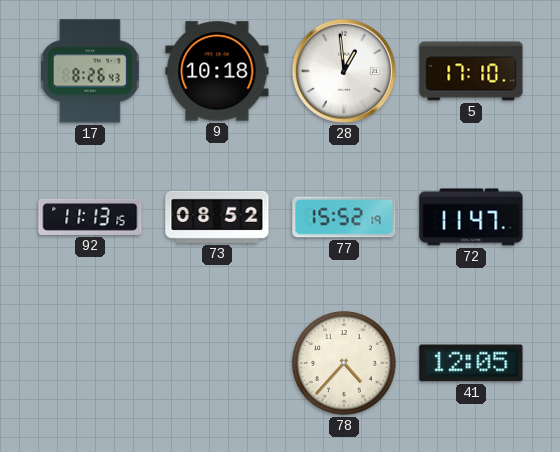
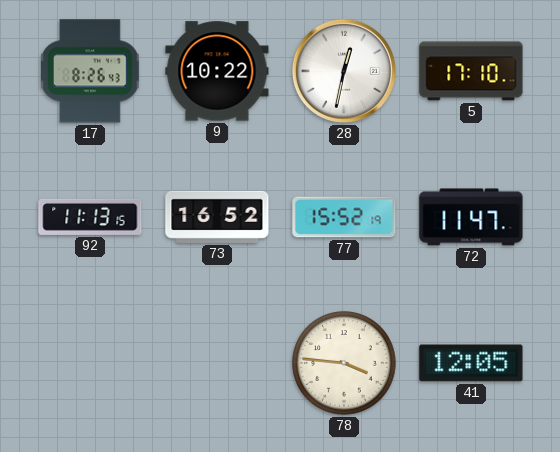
9: 10:18 -> 10:22 (217, 71)
28: 12:59 -> 12:32 (344, 71)
73: 08:52 -> 16:52 (217, 217)
78: 4:37 -> 3:46 (344, 363)
